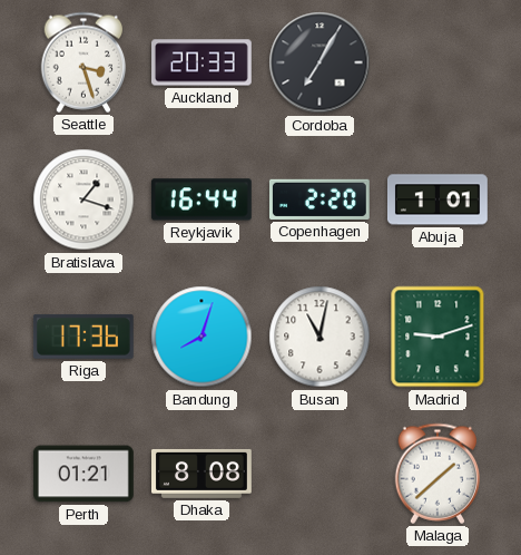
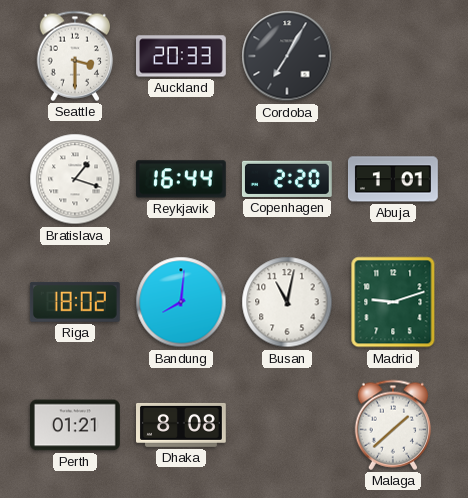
Seattle: 3:27 -> 3:30 (75, 56)
Riga: 17:36 -> 18:02 (75, 302)
Bandung: 8:03 -> 8:01 (181, 302)
